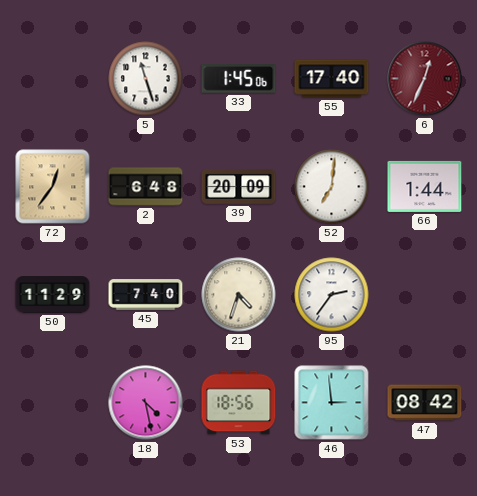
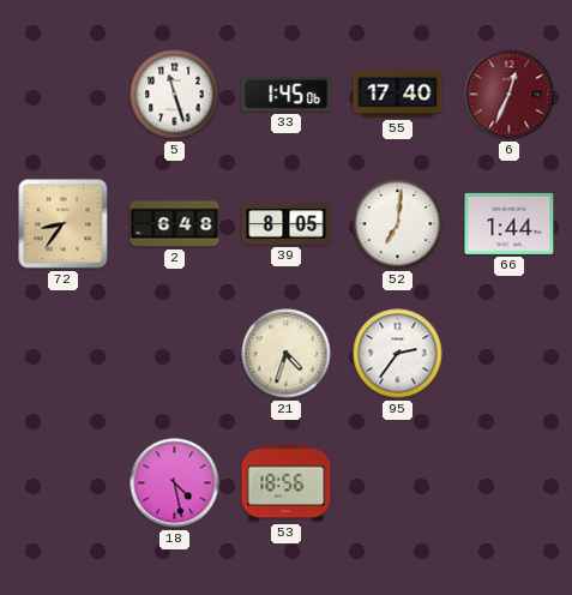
72: 12:36 -> 8:36 (64, 224)
39: 20:09 -> 8:05 (287, 224)
50: 11:29 -> none (53, 295)
45: 7:40 -> none (146, 295)
46: 2:59 -> none (332, 403)
47: 08:42 -> none (425, 403)
